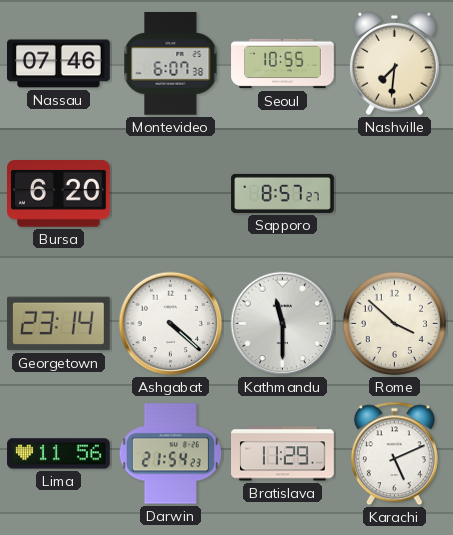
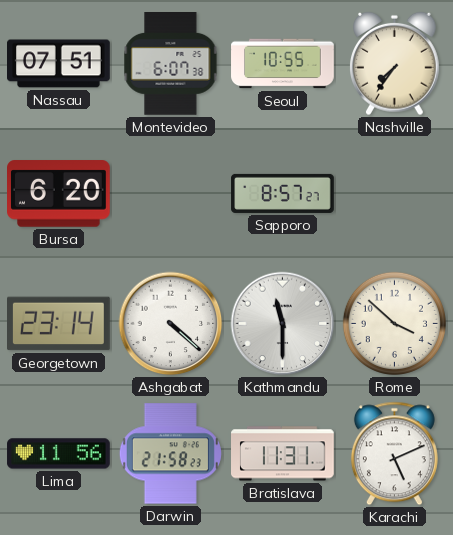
Nassau: 07:46 -> 07:51 (59, 64)
Nashville: 7:31 -> 7:36 (395, 64)
Darwin: 21:54 -> 21:58 (170, 454)
Bratislava: 11:29 -> 11:31 (283, 454)
